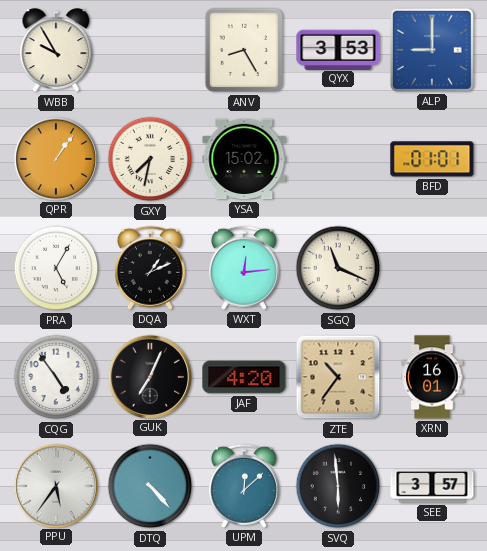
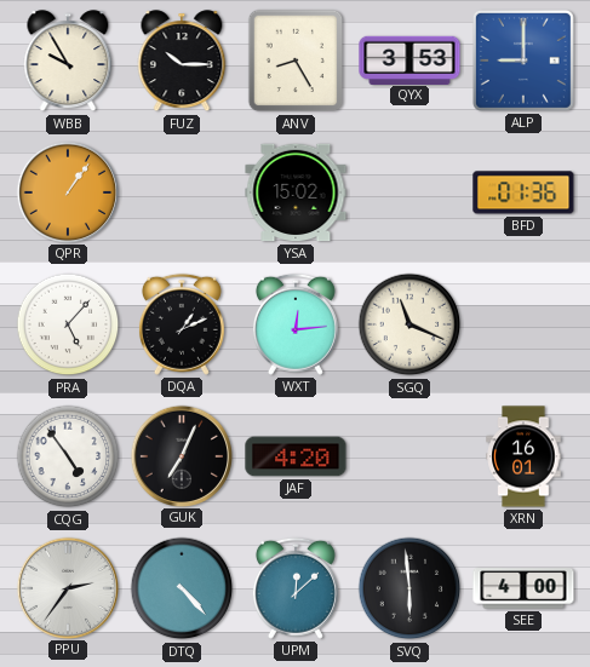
FUZ: none -> 10:15 (182, 62)
GXY: 7:32 -> none (150, 159)
BFD: 01:01 -> 01:36 (523, 192)
PRA: 5:05 -> 5:07 (68, 324)
ZTE: 10:36 -> none (338, 377)
PPU: 5:36 -> 2:36 (67, 587)
SEE: 3:57 -> 4:00 (523, 588)
